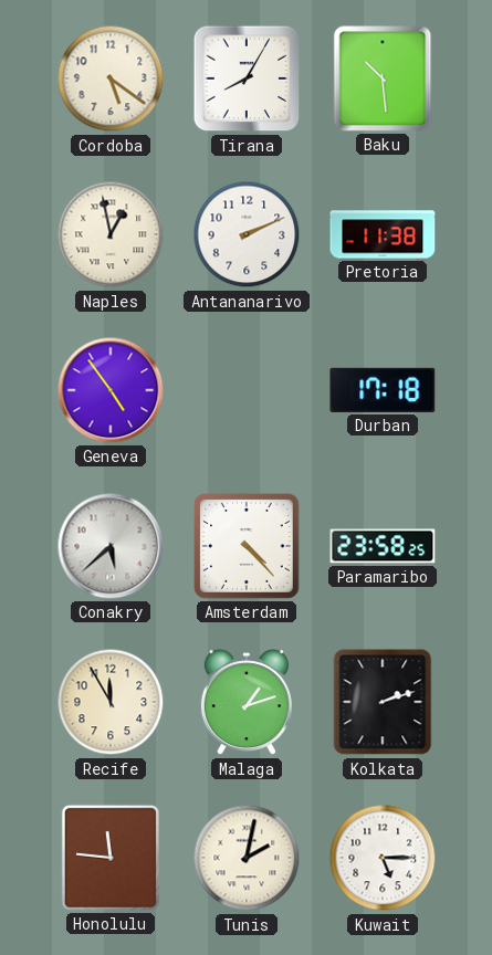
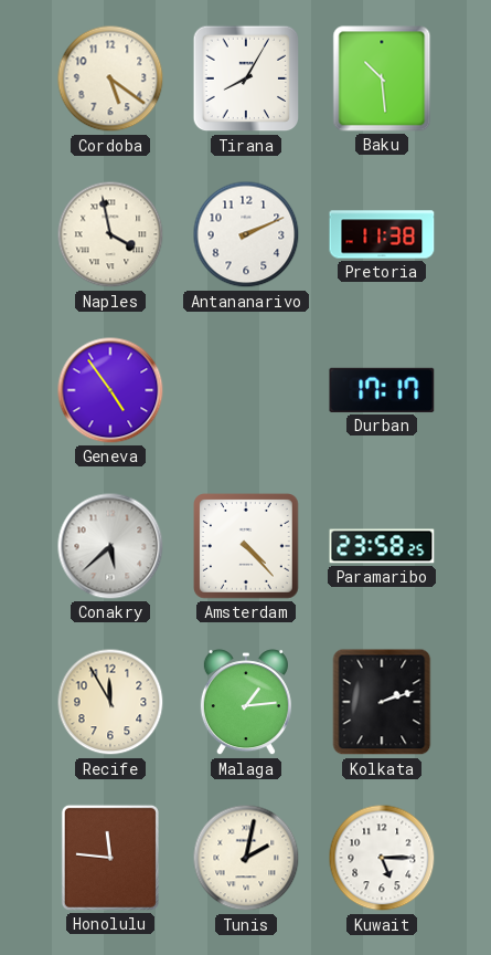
Naples: 12:58 -> 3:58 (110, 234)
Durban: 17:18 -> 17:17 (382, 390)
Malaga: 1:12 -> 1:14 (246, 703)
